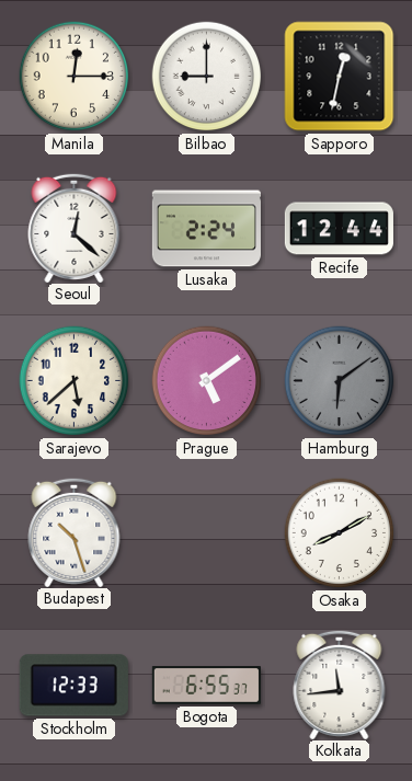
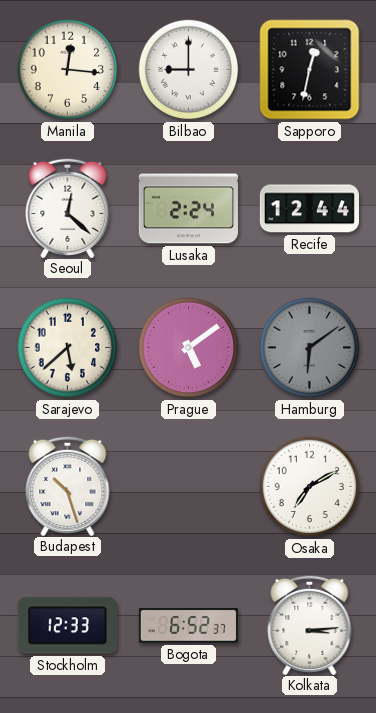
Manila: 12:15 -> 12:16 (68, 70)
Osaka: 8:10 -> 7:10 (310, 487)
Bogota: 6:55 -> 6:52 (188, 626)
Kolkata: 11:44 -> 3:14 (310, 624)
